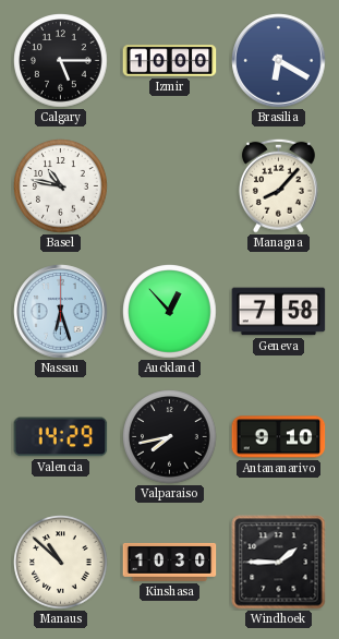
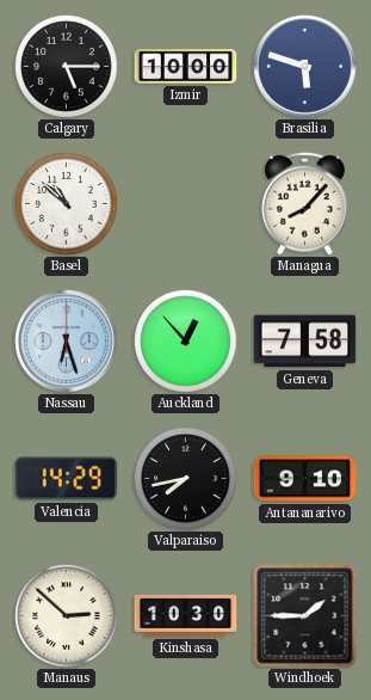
Brasilia: 6:20 -> 5:48 (305, 67)
Basel: 10:47 -> 10:52 (67, 204)
Manaus: 10:52 -> 2:52 (67, 616)
